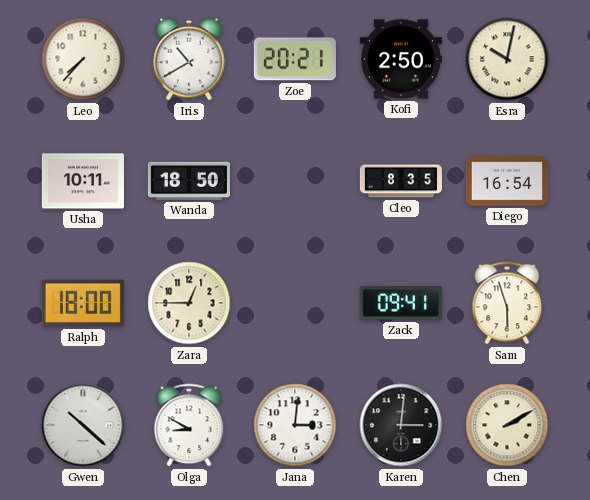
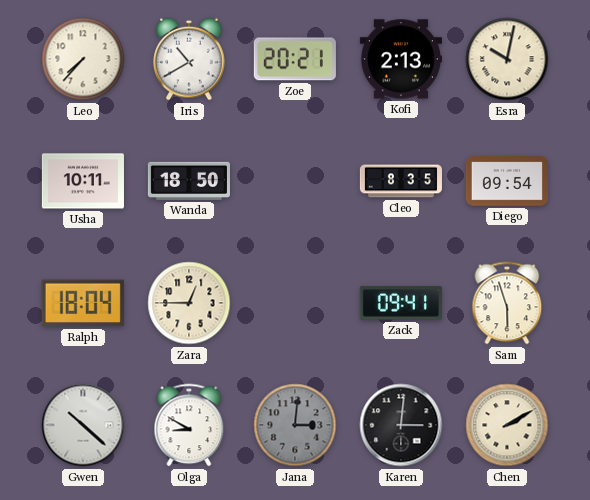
Kofi: 2:50 -> 2:13 (401, 59)
Diego: 16:54 -> 09:54 (507, 181)
Ralph: 18:00 -> 18:04 (83, 303)
Jana dial: white -> grey (295, 425)
